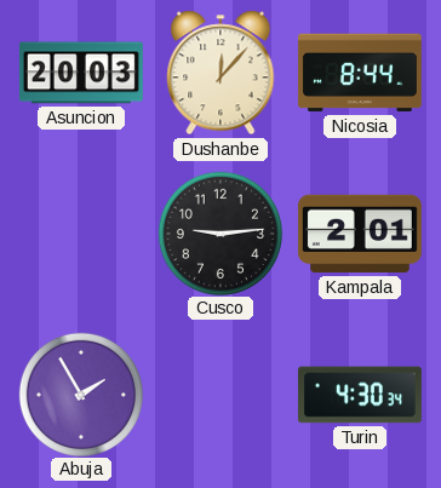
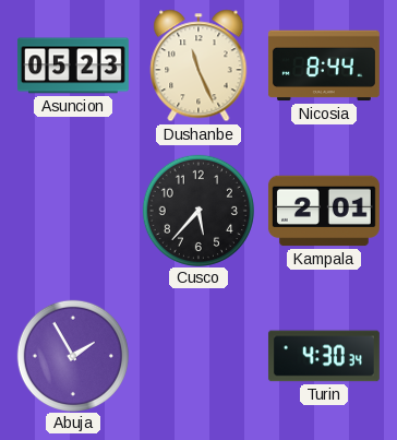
Asuncion: 20:03 -> 05:23 (73, 66)
Dushanbe: 12:07 -> 11:26 (198, 66)
Cusco: 9:14 -> 5:37 (198, 210)
